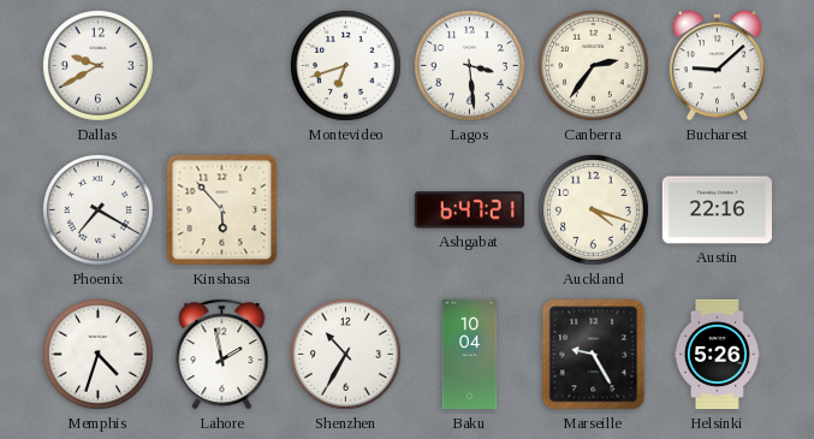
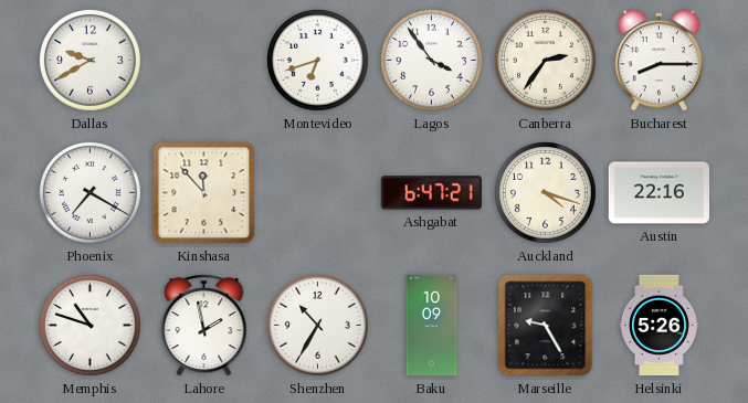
Lagos: 3:29 -> 3:54 (431, 60)
Bucharest: 9:08 -> 8:15 (660, 61)
Kinshasa: 5:53 -> 11:53 (204, 193)
Memphis: 4:33 -> 10:48 (89, 325)
Baku: 10:04 -> 10:09 (432, 326)
